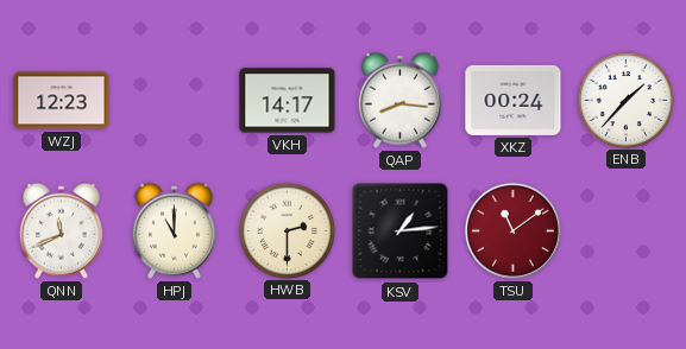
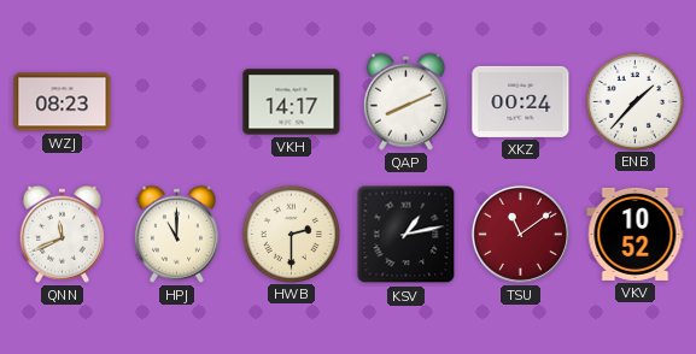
WZJ: 12:23 -> 08:23 (63, 102)
QAP: 8:16 -> 8:11 (405, 101)
KSV: 1:14 -> 1:13 (407, 235)
VKV: none -> 10:52 (636, 234)
